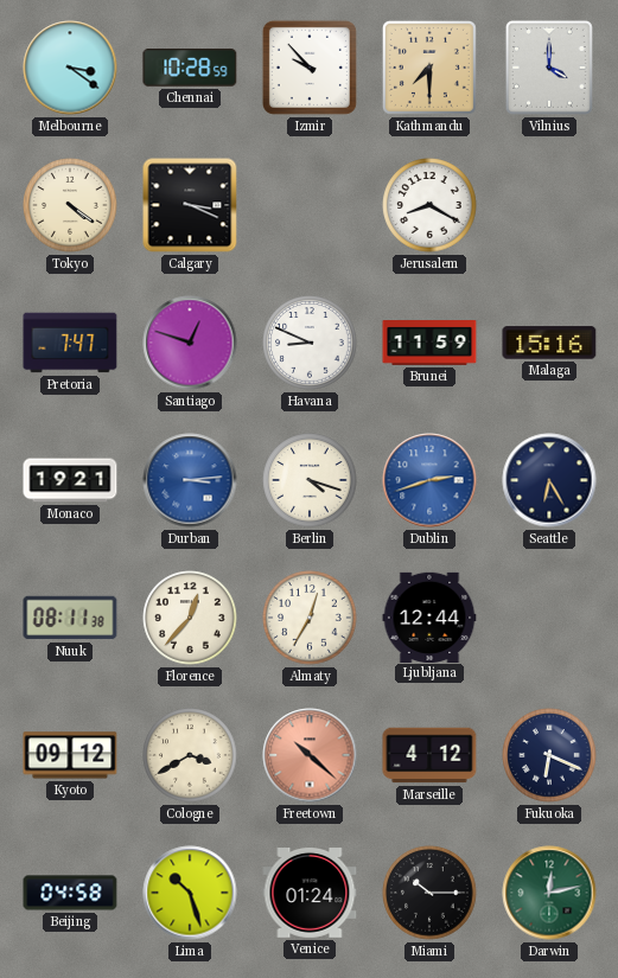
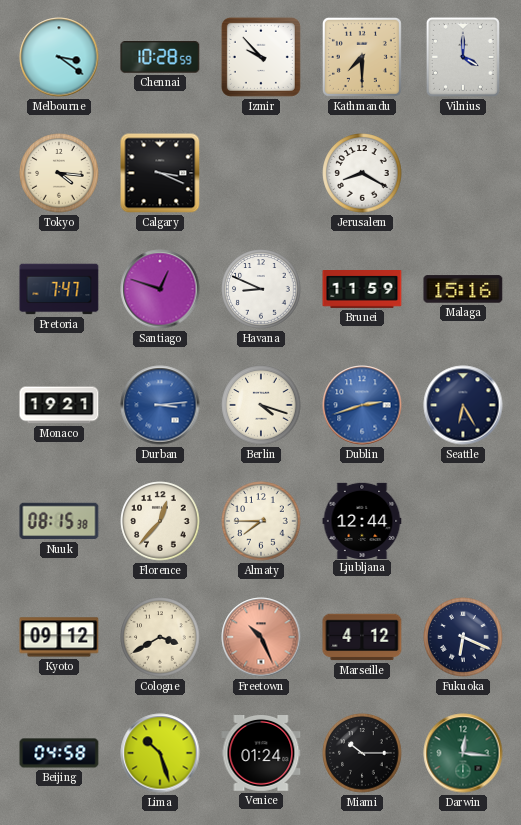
Tokyo: 4:21 -> 4:16 (59, 173)
Nuuk: 08:11 -> 08:15 (59, 521)
Almaty: 12:35 -> 7:45 (261, 521)
Freetown: 10:22 -> 10:26 (261, 637)
Darwin: 12:13 -> 12:16 (463, 753)
